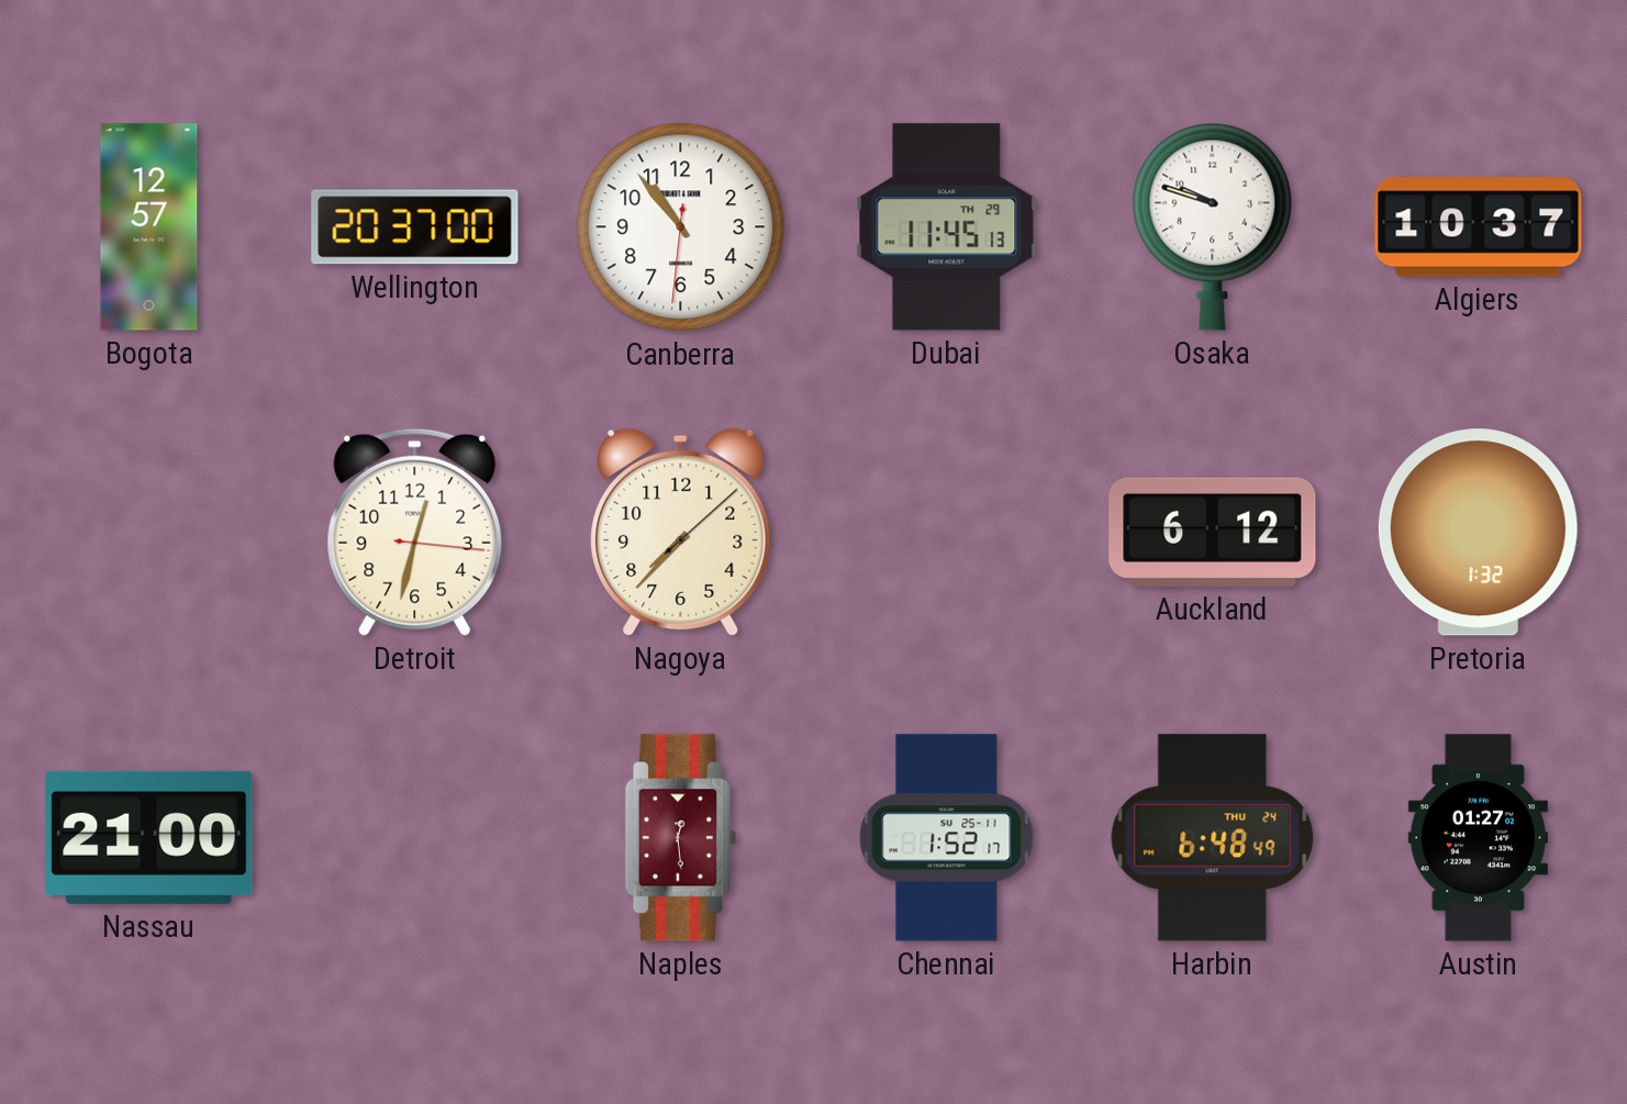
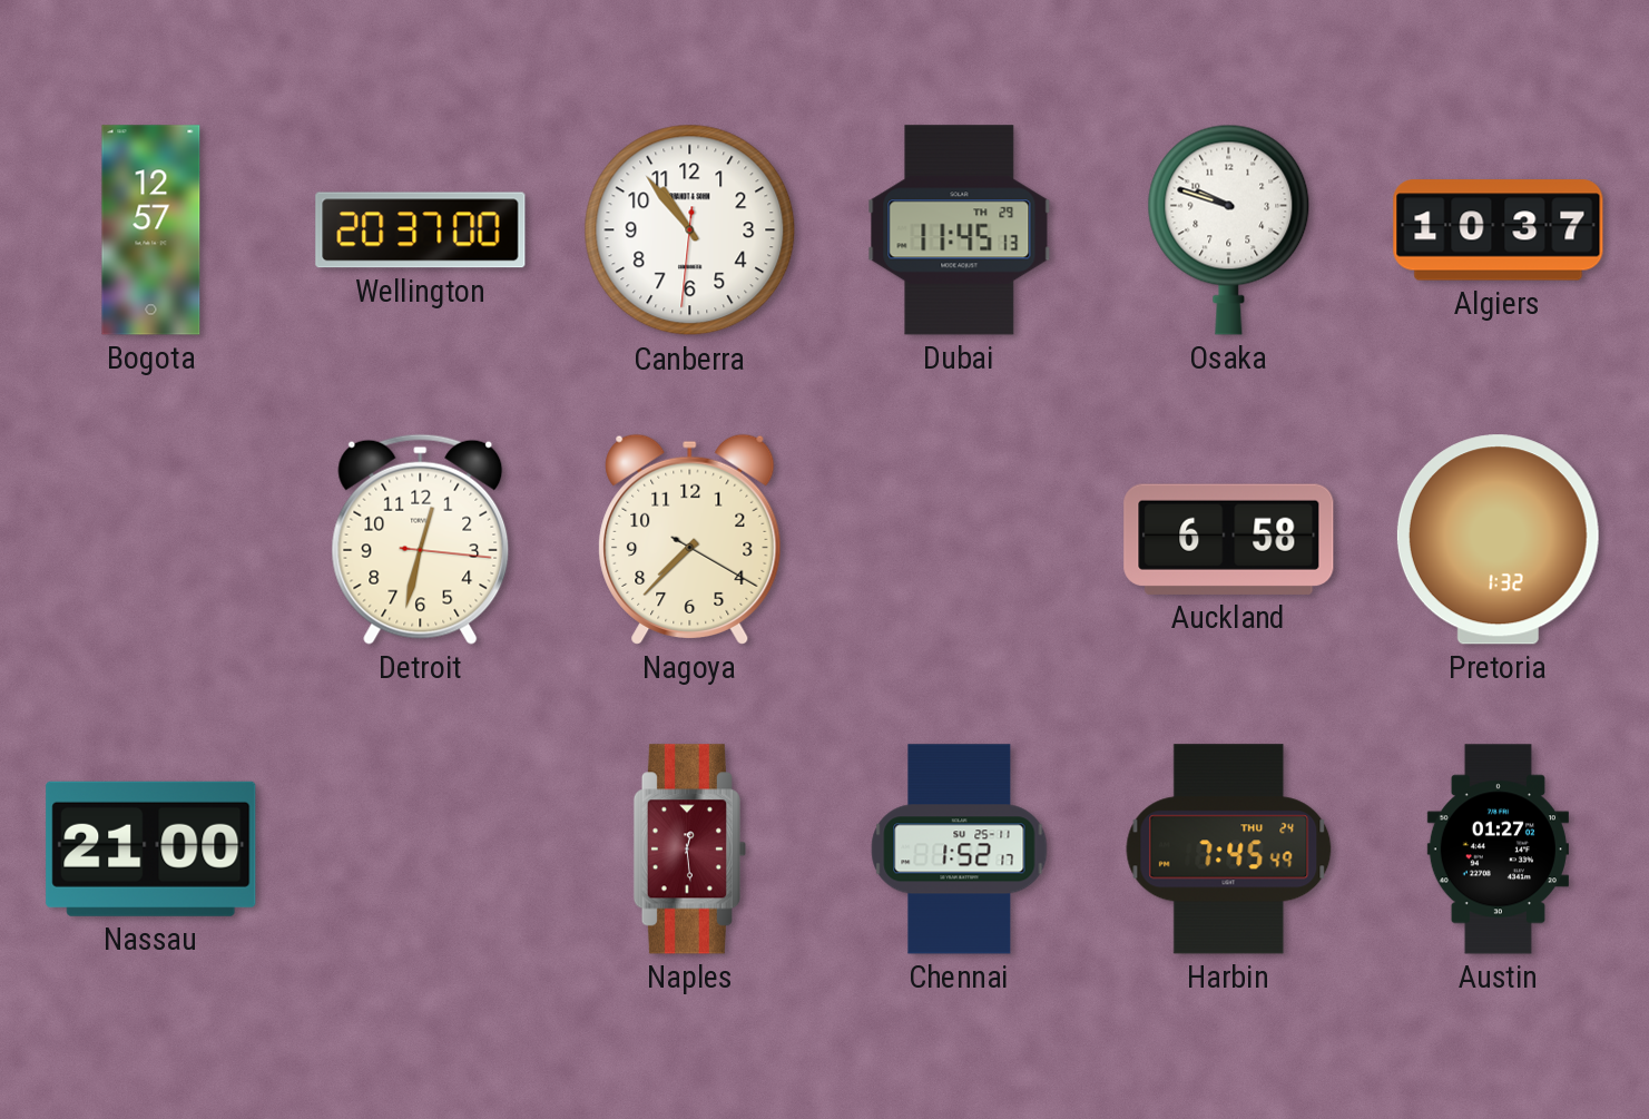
Nagoya: 7:37:08 -> 7:37:20 (690, 539)
Auckland: 6:12 -> 6:58 (1229, 539)
Harbin: 6:48 -> 7:45 (1229, 850)
